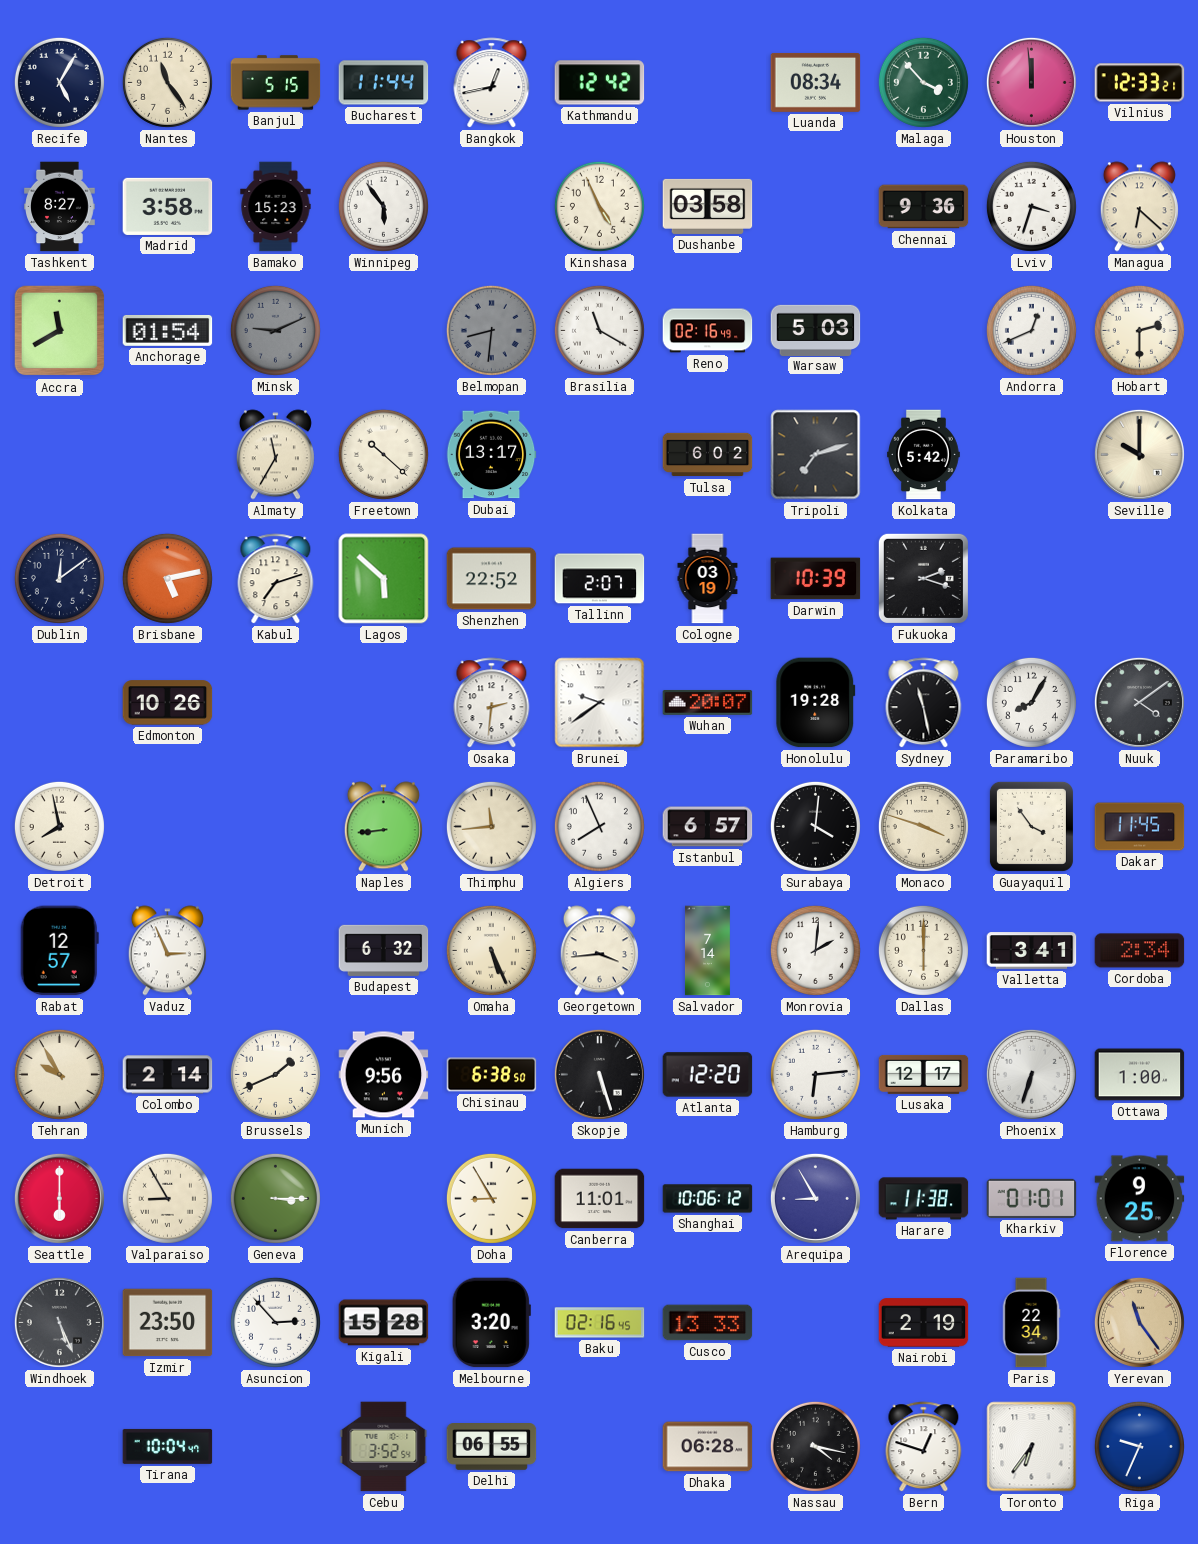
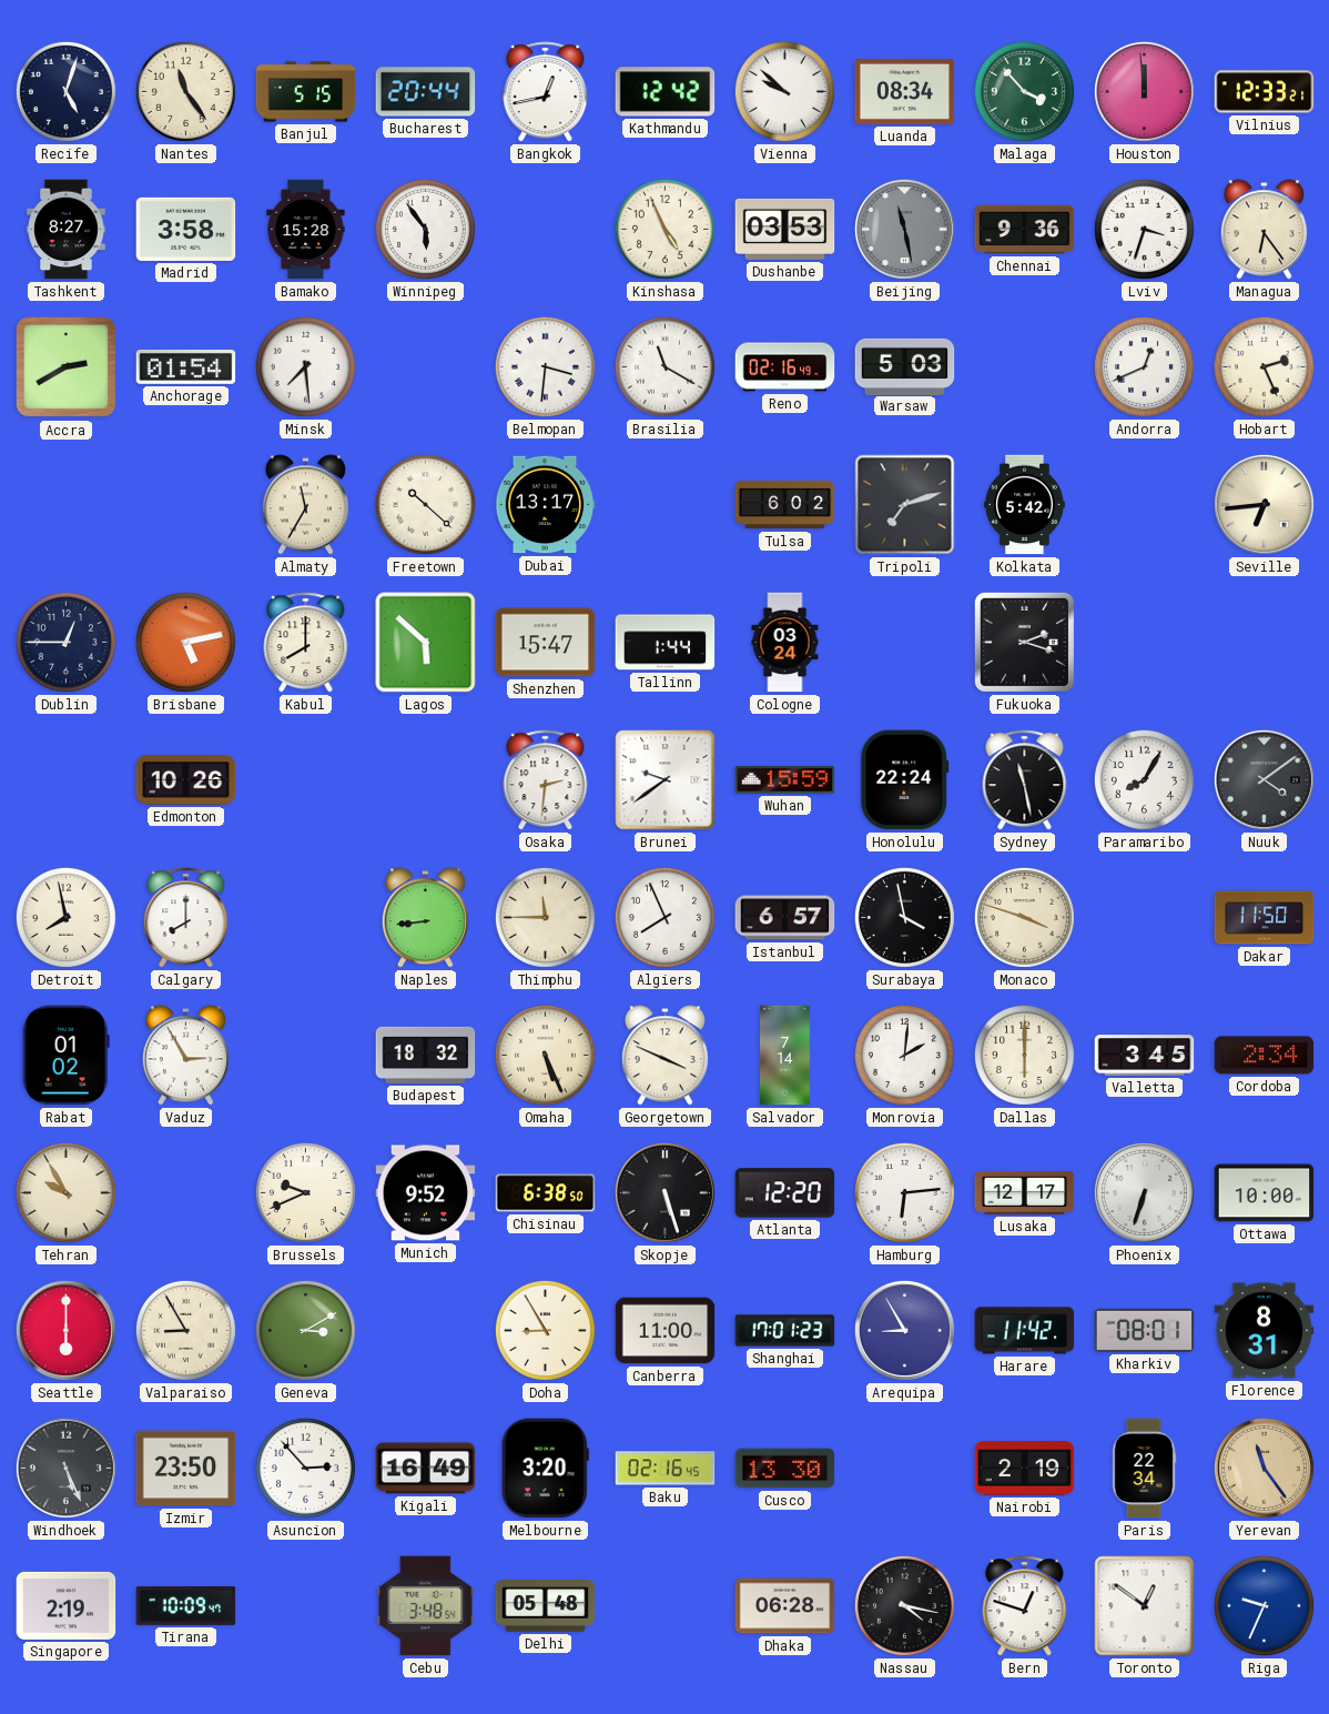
Recife: 5:05 -> 5:03 (65, 91)
Bucharest: 11:44 -> 20:44 (426, 92)
Vienna: none -> 9:52 (784, 91)
Bamako: 15:23 -> 15:28 (306, 230)
Dushanbe: 03:58 -> 03:53 (785, 229)
Beijing: none -> 11:28 (904, 229)
Managua: 6:22 -> 6:24 (1264, 230)
Accra: 11:40 -> 2:40 (67, 367)
Minsk: 9:11 -> 7:29 (305, 366)
Minsk dial: grey -> white (305, 366)
Belmopan: 8:31 -> 3:31 (545, 366)
Belmopan dial: grey -> white (545, 366)
Hobart: 2:30 -> 2:26 (1264, 366)
Seville: 10:00 -> 6:44 (1264, 504)
Dublin: 12:09 -> 12:45 (65, 642)
Kabul: 7:12 -> 8:00 (306, 643)
Shenzhen: 22:52 -> 15:47 (546, 643)
Tallinn: 2:07 -> 1:44 (666, 643)
Cologne: 03:19 -> 03:24 (785, 643)
Darwin: 10:39 -> none (816, 579)
Wuhan: 20:07 -> 15:59 (785, 779)
Honolulu: 19:28 -> 22:24 (905, 780)
Calgary: none -> 8:00 (186, 918)
Thimphu: 11:44 -> 11:45 (545, 917)
Surabaya: 4:01 -> 3:58 (904, 917)
Guayaquil: 3:54 -> none (1031, 826)
Dakar: 11:45 -> 11:50 (1265, 918)
Rabat: 12:57 -> 01:02 (65, 1056)
Vaduz: 2:56 -> 2:55 (185, 1056)
Budapest: 6:32 -> 18:32 (426, 1055)
Georgetown: 3:44 -> 3:49 (664, 1056)
Valletta: 3:41 -> 3:45 (1145, 1056)
Colombo: 2:14 -> none (168, 1075)
Brussels: 1:41 -> 9:41 (305, 1192)
Munich: 9:56 -> 9:52 (426, 1193)
Ottawa: 1:00 -> 10:00 (1265, 1193)
Geneva: 3:15 -> 3:10 (305, 1330)
Canberra: 11:01 -> 11:00 (666, 1331)
Shanghai: 10:06 -> 17:01 (785, 1331)
Harare: 11:38 -> 11:42 (1025, 1331)
Kharkiv: 01:01 -> 08:01 (1145, 1330)
Florence: 9:25 -> 8:31 (1265, 1331)
Kigali: 15:28 -> 16:49 (426, 1469)
Cusco: 13:33 -> 13:30 (785, 1469)
Singapore: none -> 2:19 (67, 1605)
Tirana: 10:04 -> 10:09 (186, 1605)
Cebu: 3:52 -> 3:48 (426, 1606)
Delhi: 06:55 -> 05:48 (546, 1606)
Toronto: 6:36 -> 12:51 (1145, 1606)
